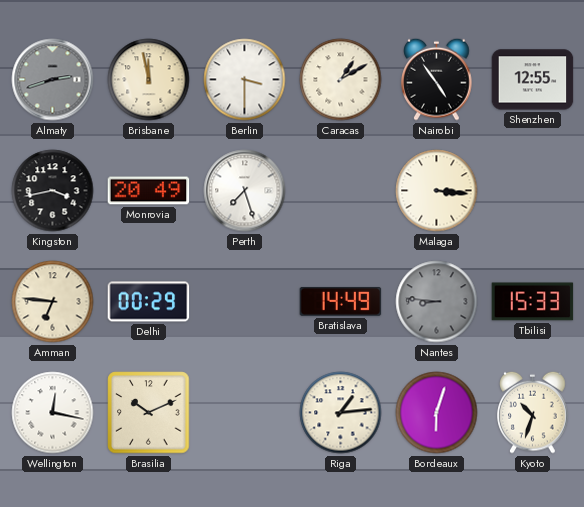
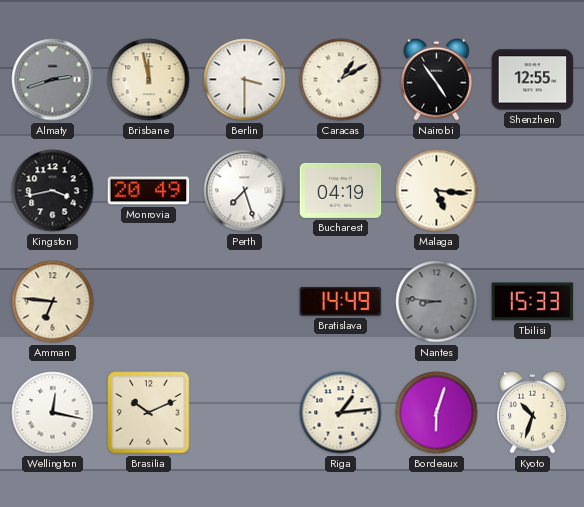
Bucharest: none -> 04:19 (341, 190)
Malaga: 3:16 -> 5:16 (437, 191)
Delhi: 00:29 -> none (149, 302)
